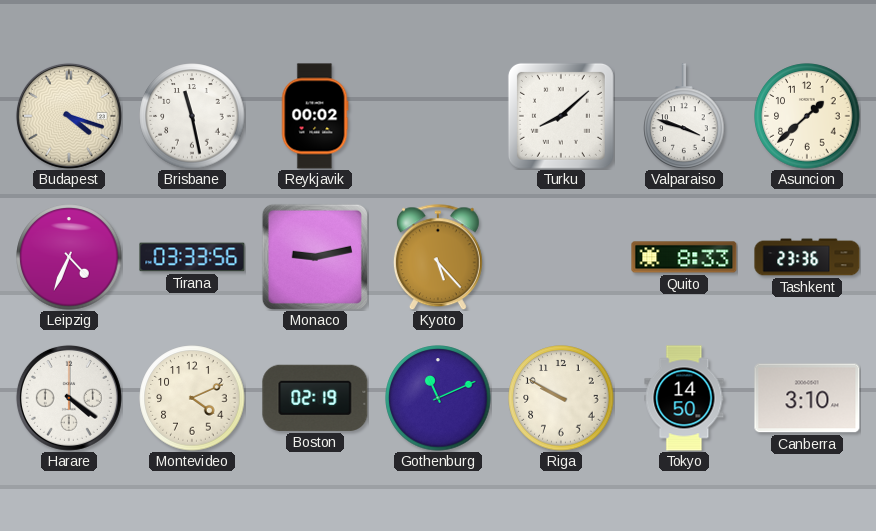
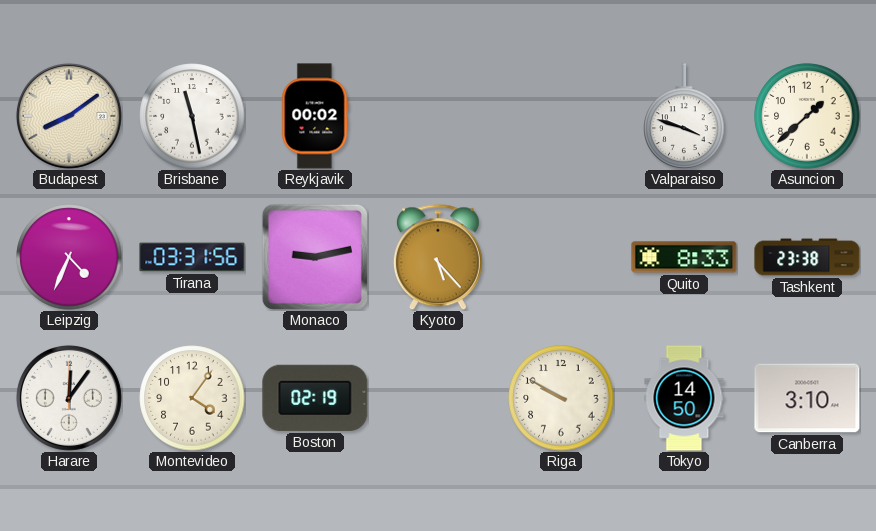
Budapest: 4:18 -> 8:09 (69, 116)
Turku: 8:08 -> none (561, 116)
Tirana: 03:33 -> 03:31 (192, 257)
Tashkent: 23:36 -> 23:38 (807, 257)
Harare: 4:21 -> 12:06 (69, 398)
Montevideo: 4:11 -> 4:06 (192, 398)
Gothenburg: 11:11 -> none (438, 398)
